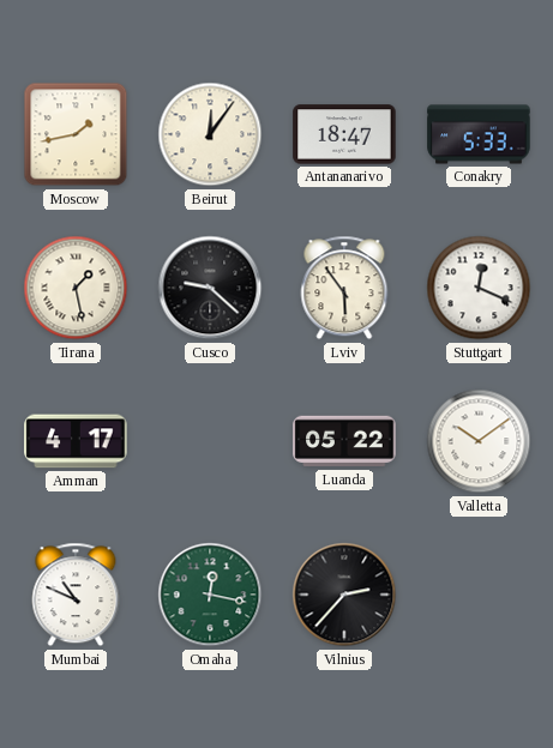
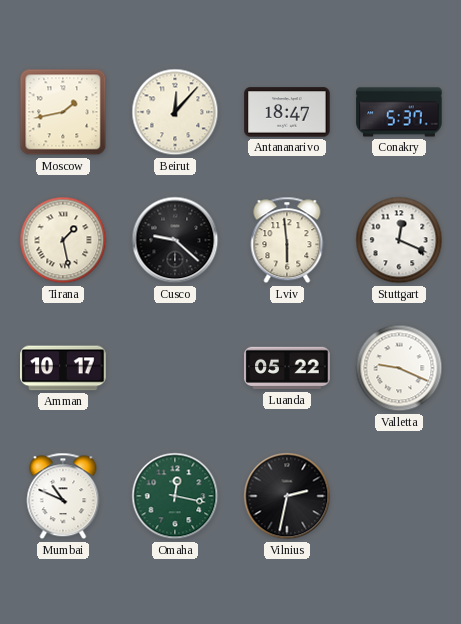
Beirut: 12:06 -> 12:07 (175, 112)
Conakry: 5:33 -> 5:37 (399, 112)
Lviv: 5:54 -> 5:59 (287, 240)
Amman: 4:17 -> 10:17 (63, 368)
Valletta: 10:09 -> 9:19 (399, 368)
Vilnius: 2:37 -> 2:32 (287, 496)
